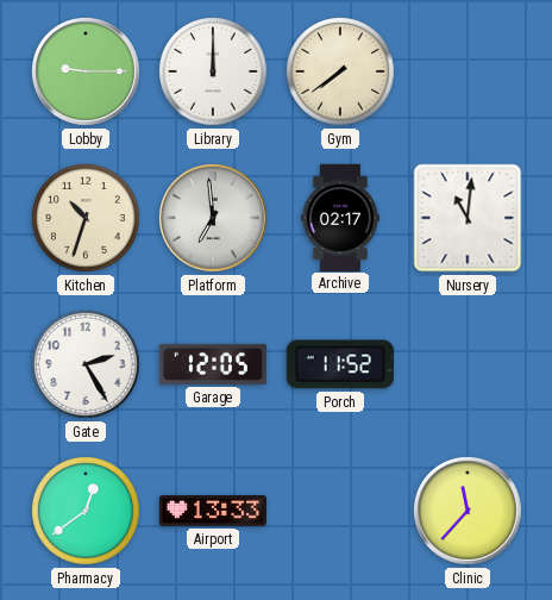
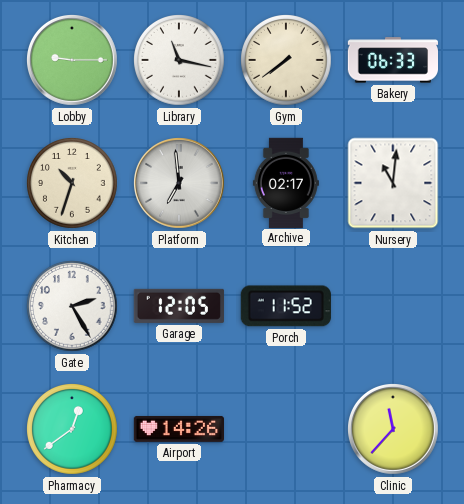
Library: 12:00 -> 11:17 (180, 61)
Bakery: none -> 06:33 (392, 60)
Airport: 13:33 -> 14:26 (178, 429)
